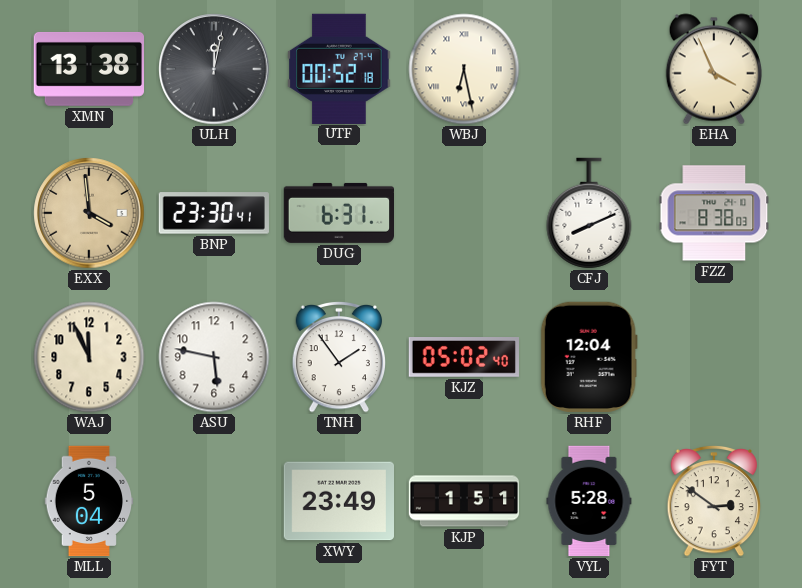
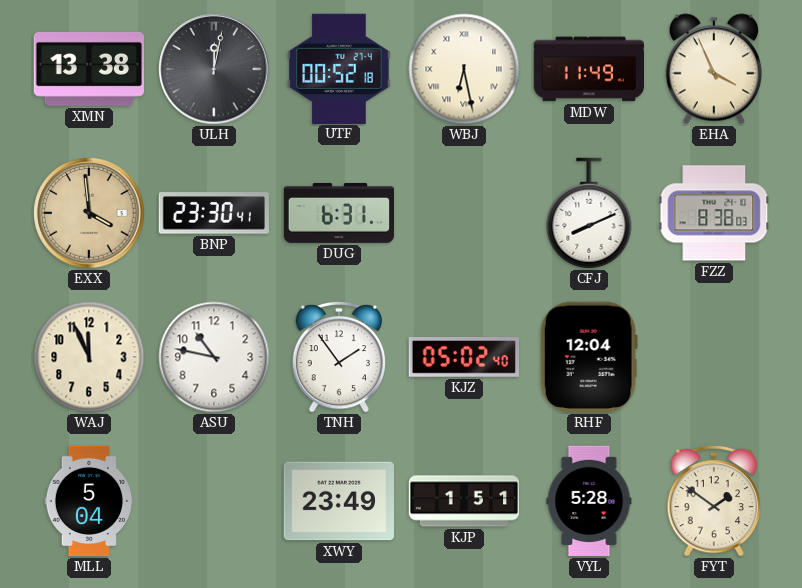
MDW: none -> 11:49 (588, 69)
ASU: 5:47 -> 10:47 (214, 357)
FYT: 2:51 -> 1:51 (713, 501)
